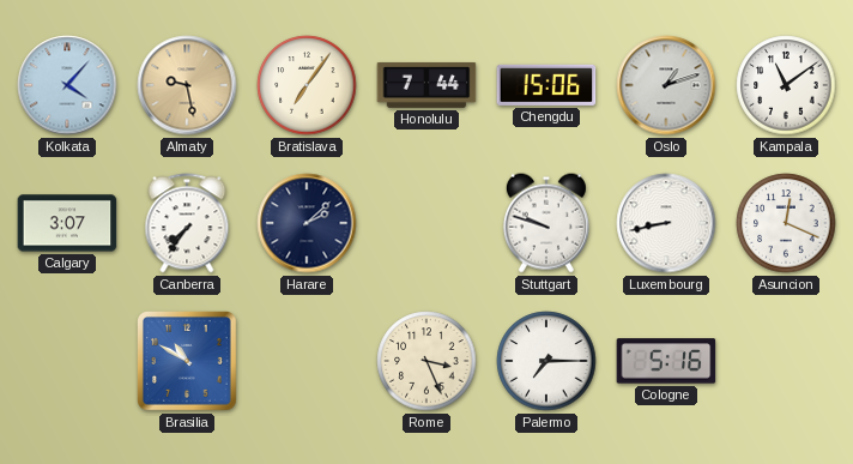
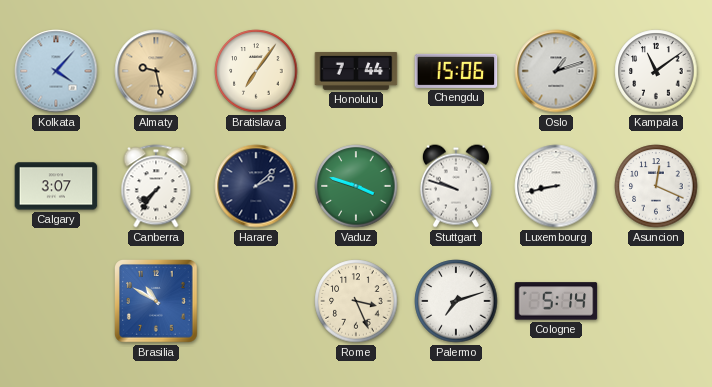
Vaduz: none -> 3:48 (356, 186)
Palermo: 7:15 -> 7:12 (456, 301)
Cologne: 5:16 -> 5:14 (556, 301)
